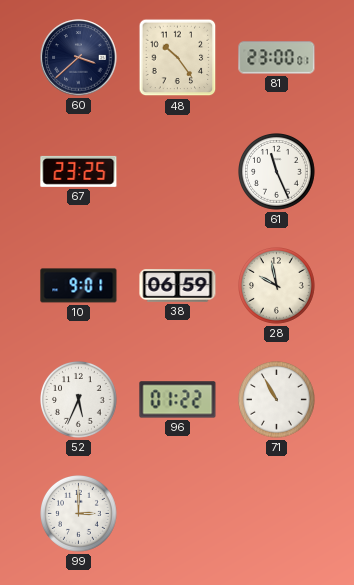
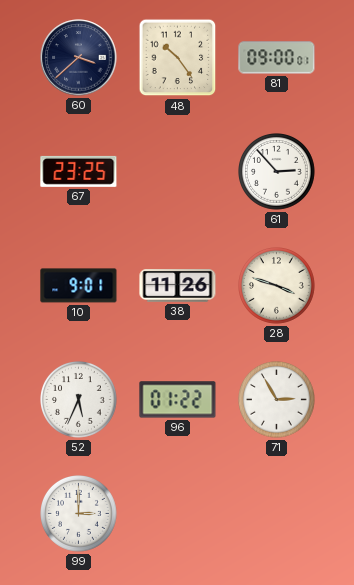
81: 23:00 -> 09:00 (277, 58)
61: 11:26 -> 2:53 (277, 172)
38: 06:59 -> 11:26 (178, 286)
28: 9:58 -> 3:48 (277, 286)
71: 10:55 -> 2:55 (277, 400)
